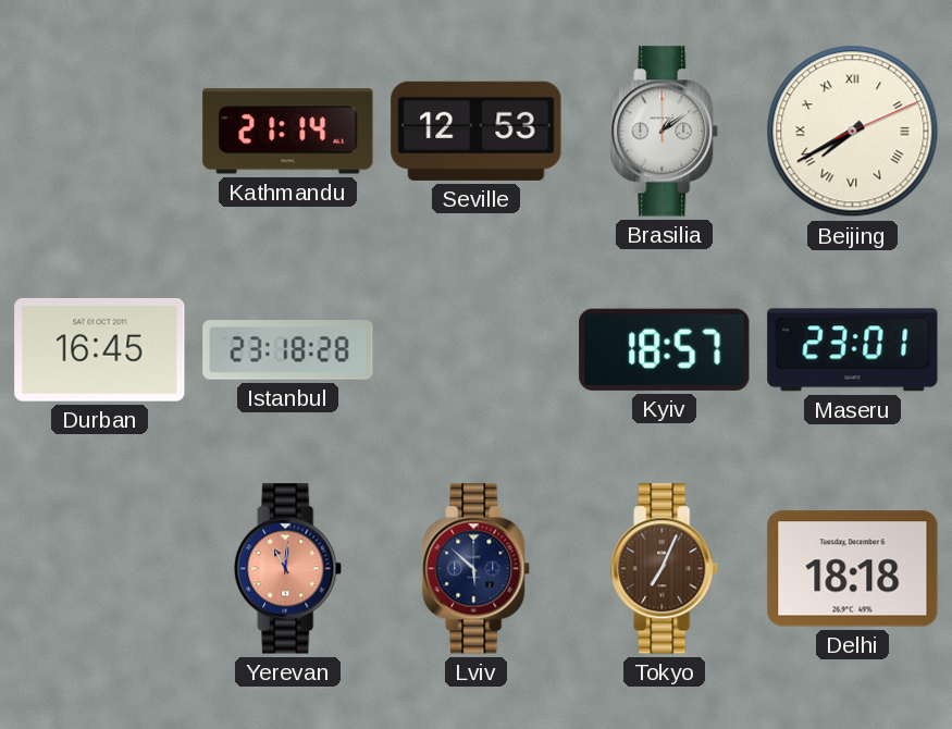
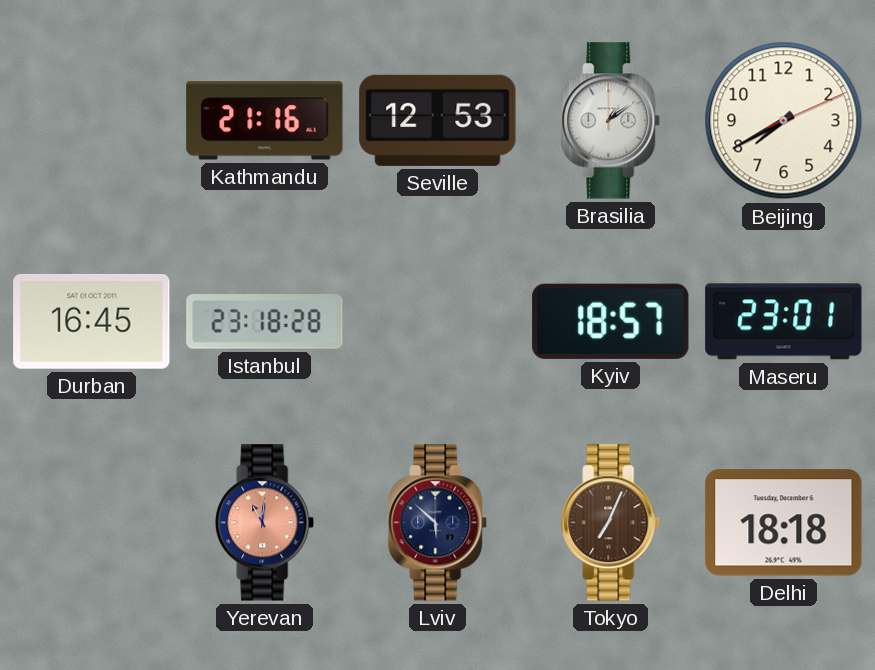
Kathmandu: 21:14 -> 21:16 (265, 121)
Beijing numerals: Roman -> Arabic (784, 121)
